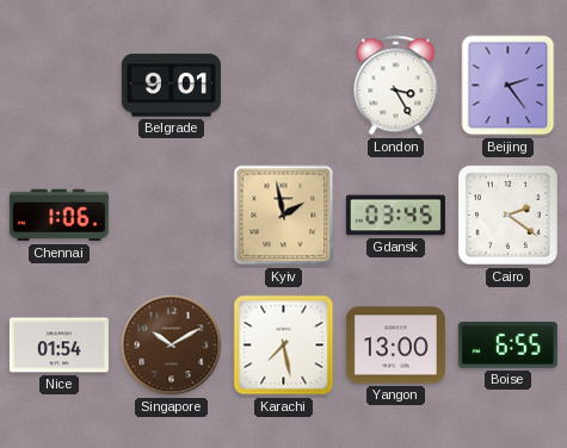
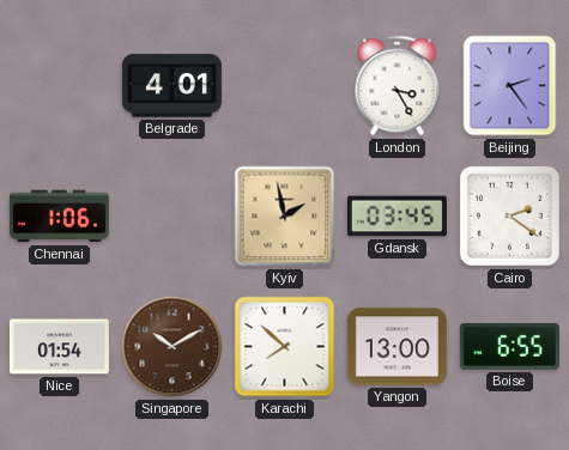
Belgrade: 9:01 -> 4:01 (171, 86)
Karachi: 7:28 -> 7:52 (285, 347)
